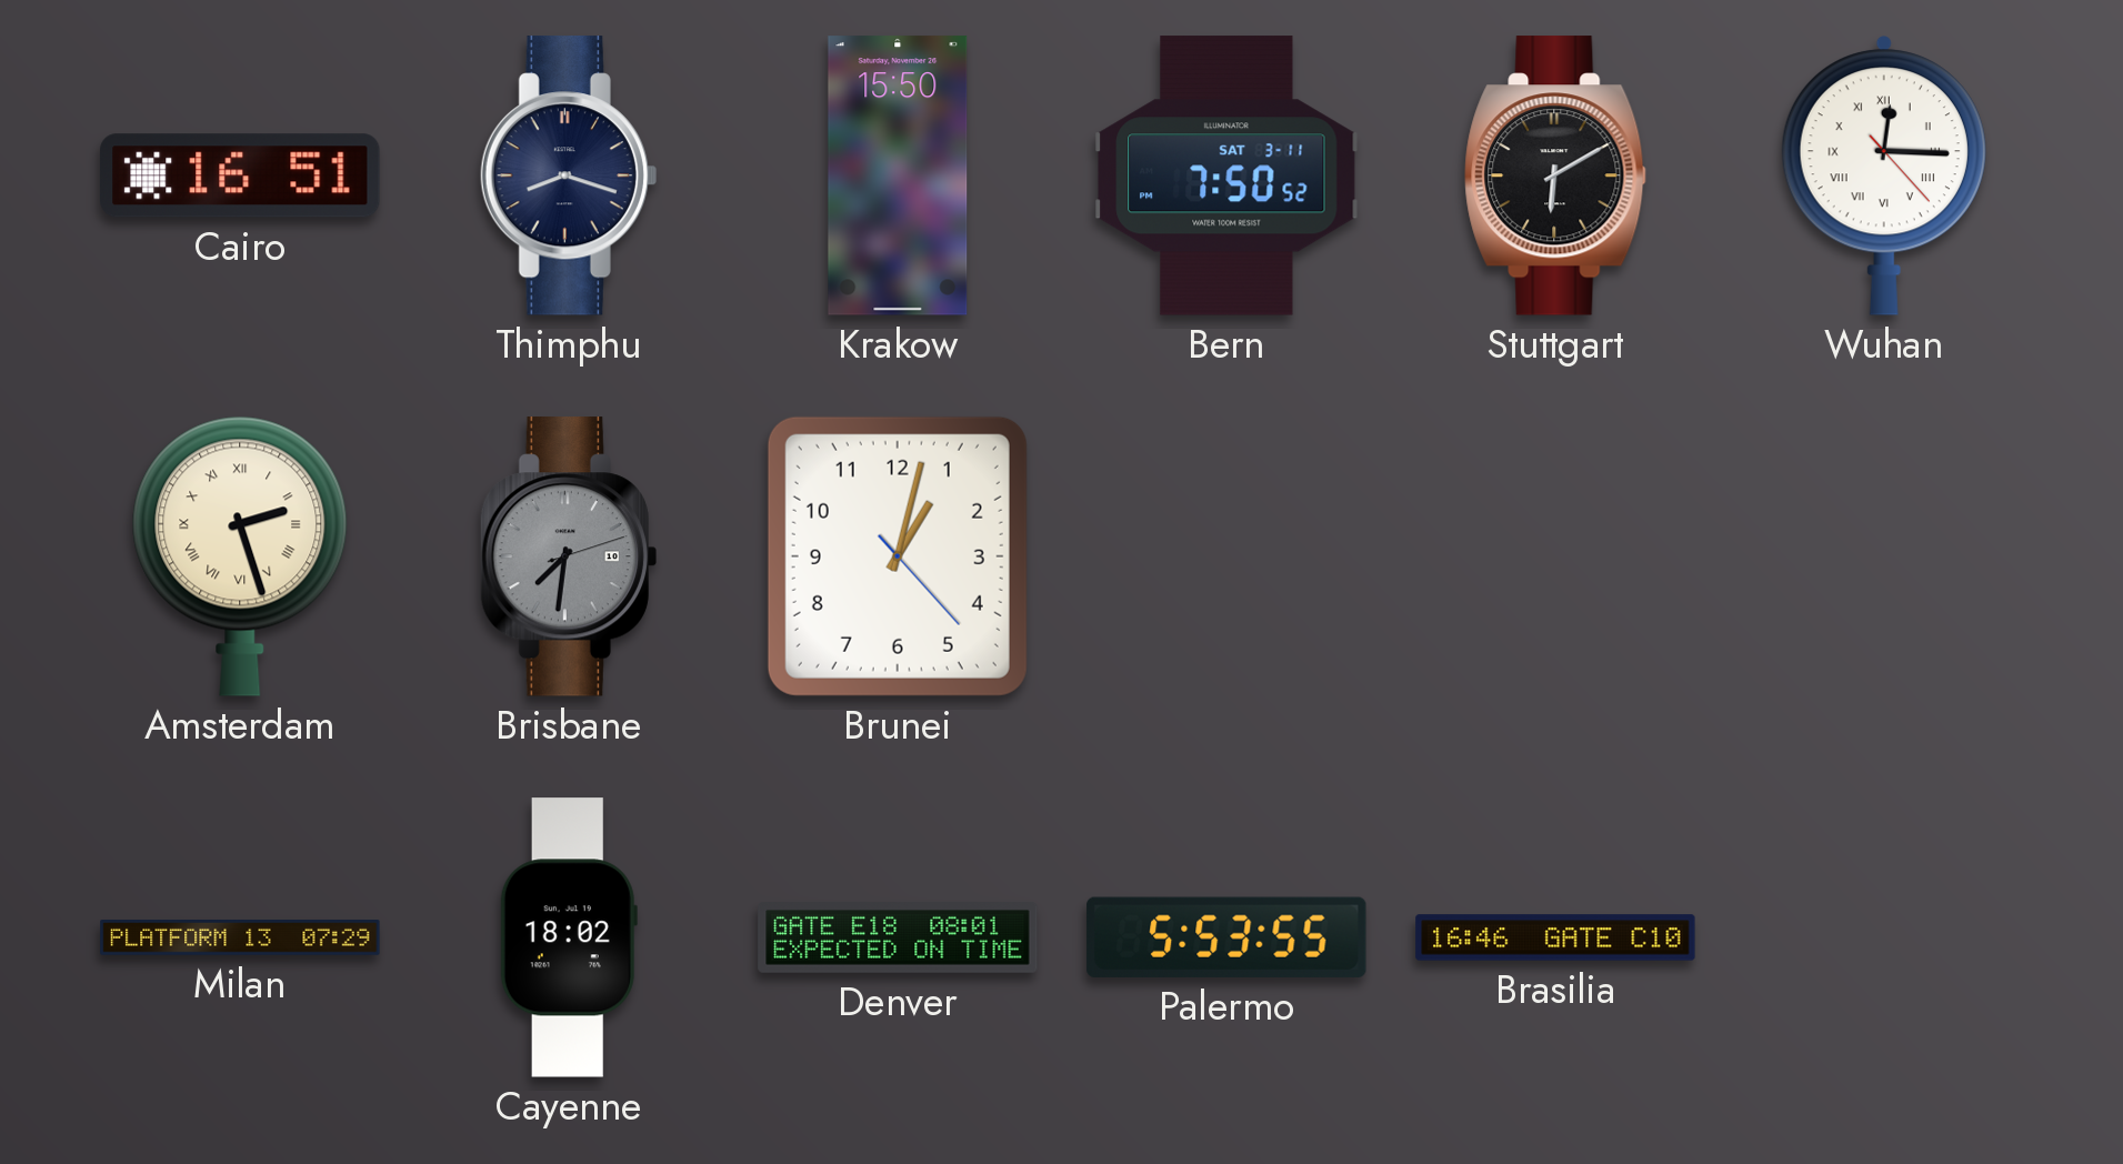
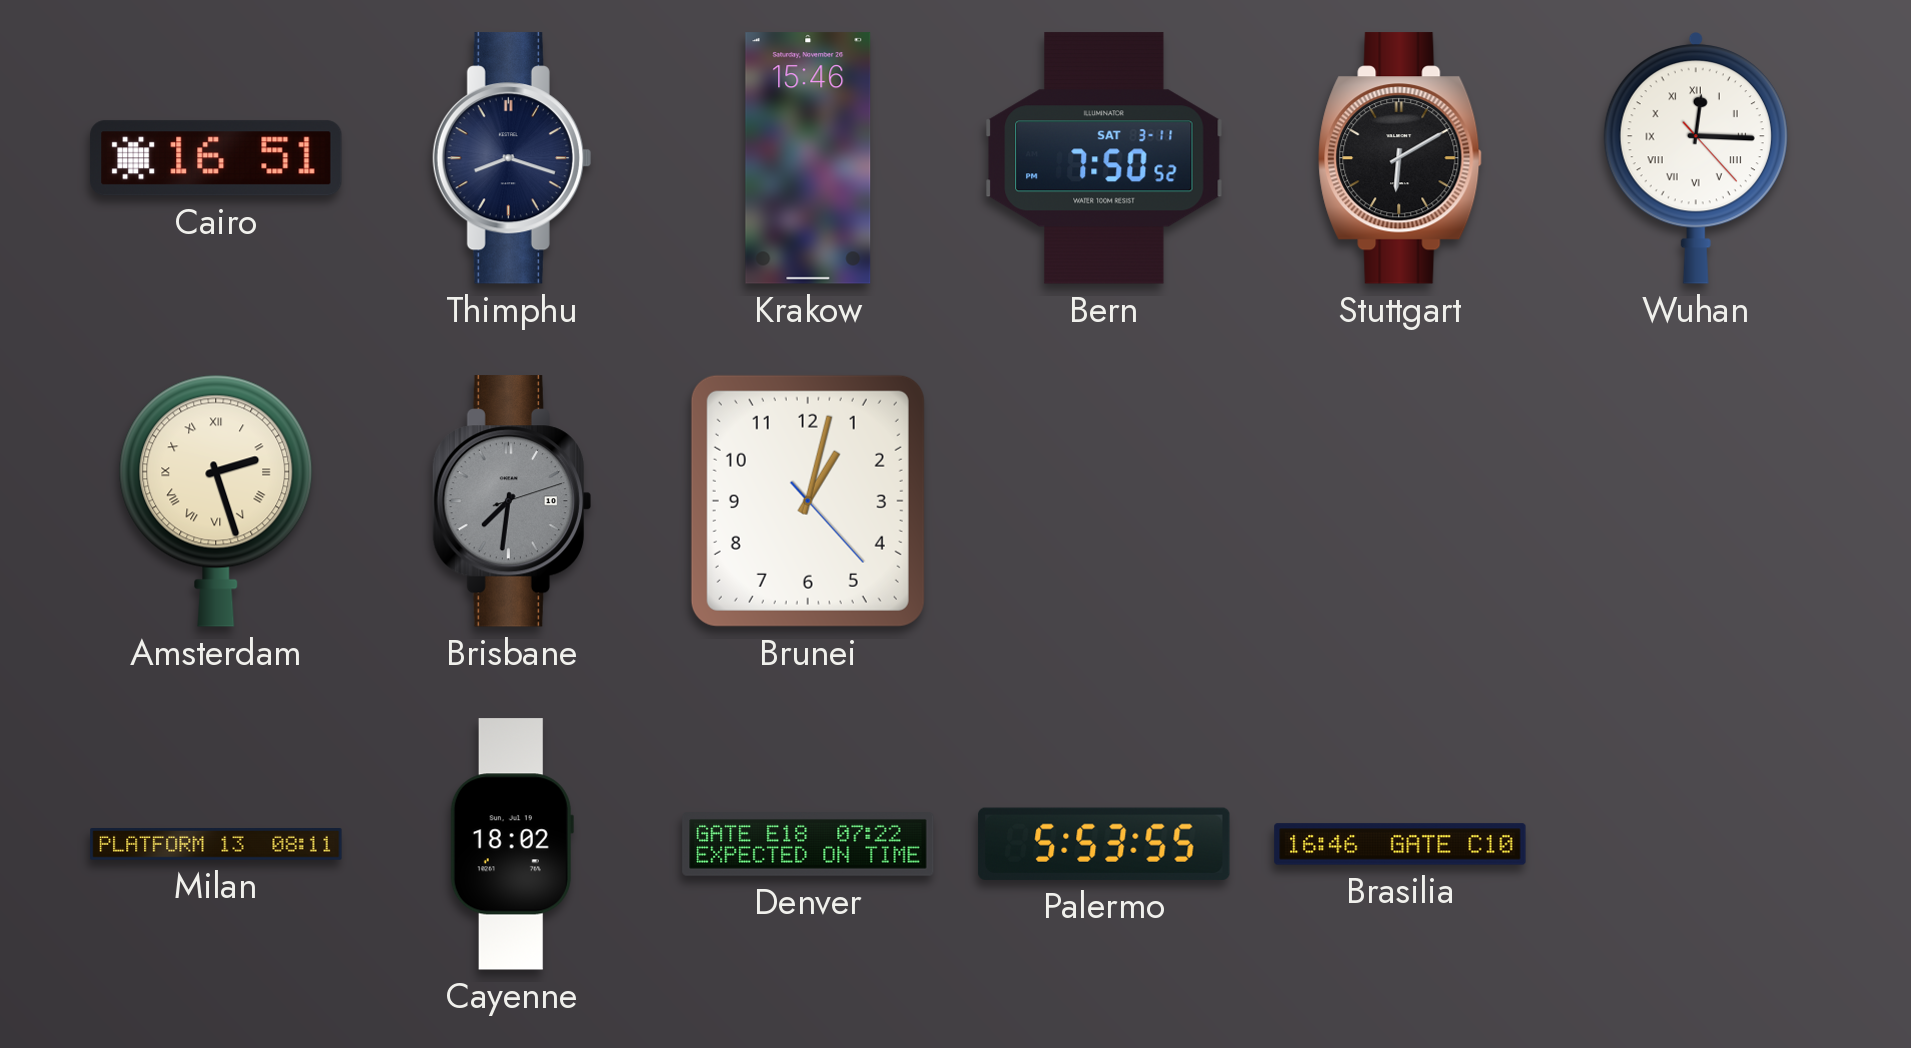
Krakow: 15:50 -> 15:46 (808, 158)
Milan: 07:29 -> 08:11 (216, 845)
Denver: 08:01 -> 07:22 (808, 845)
